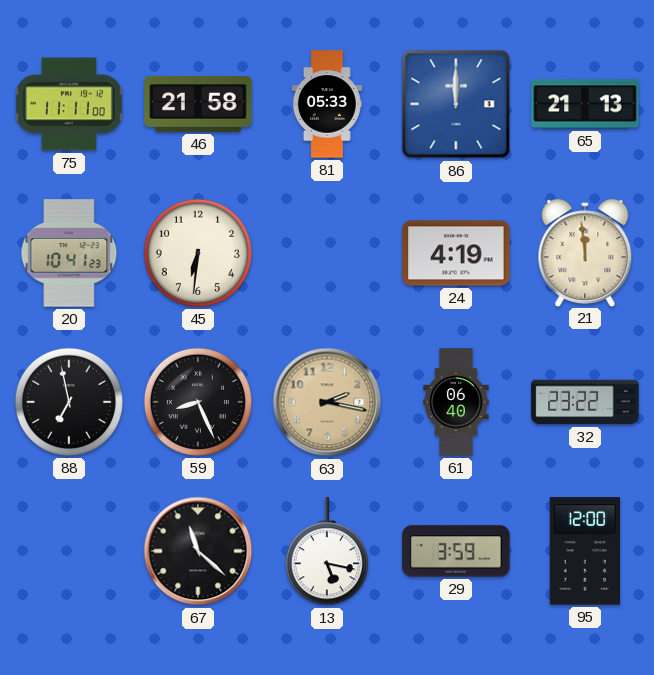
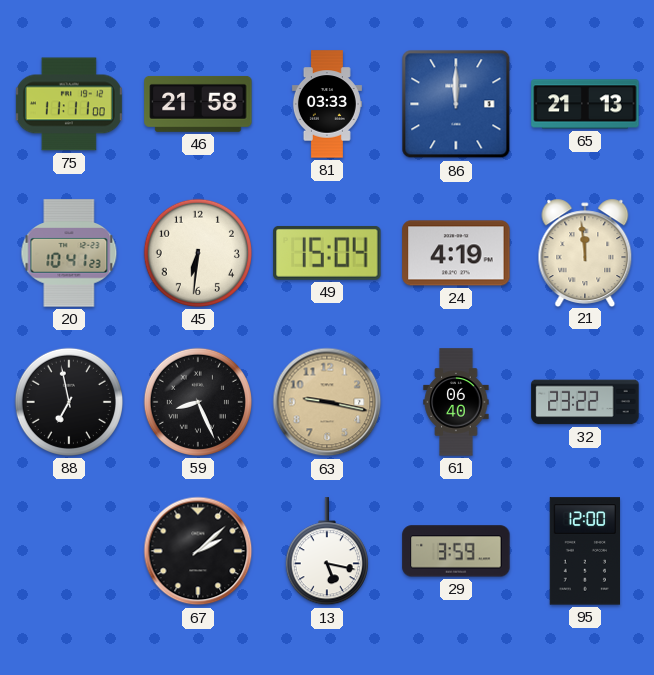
81: 05:33 -> 03:33 (327, 104)
49: none -> 15:04 (327, 253)
63: 2:17 -> 9:17 (327, 402)
67: 11:22 -> 2:08 (198, 551)
